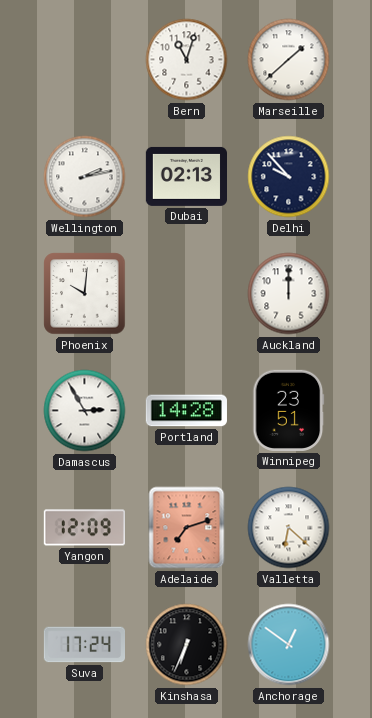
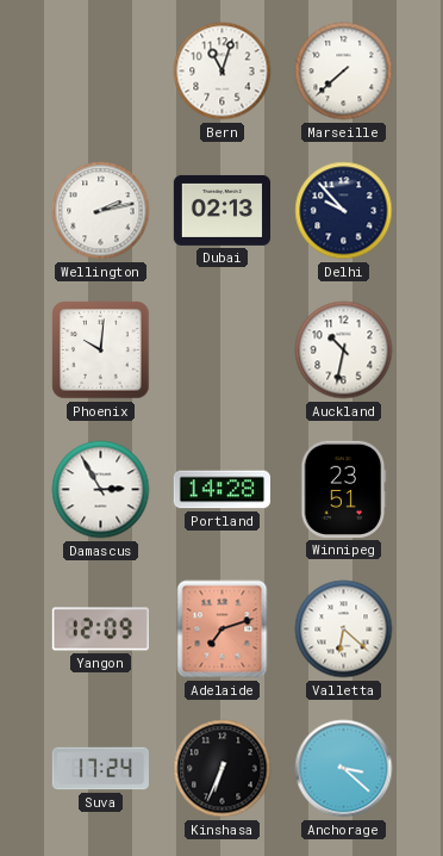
Marseille: 1:38 -> 7:38 (344, 72)
Auckland: 12:00 -> 10:32 (344, 351)
Anchorage: 12:51 -> 3:22 (344, 769)
